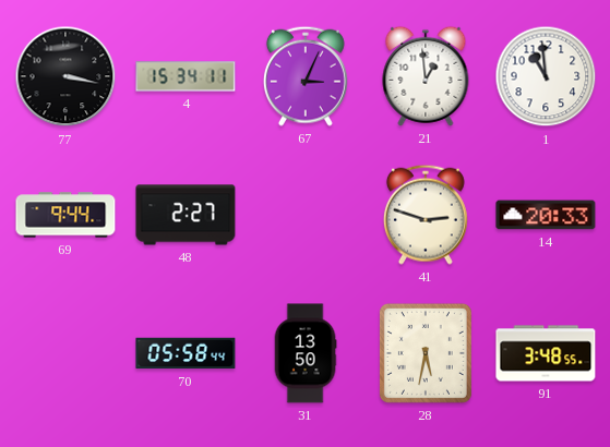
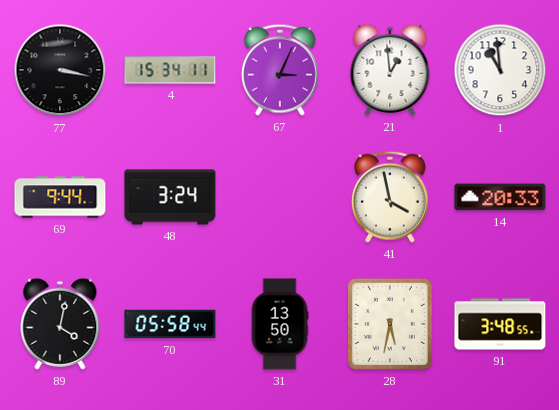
48: 2:27 -> 3:24 (170, 197)
41: 2:48 -> 3:58 (390, 197)
89: none -> 4:02 (60, 324)
